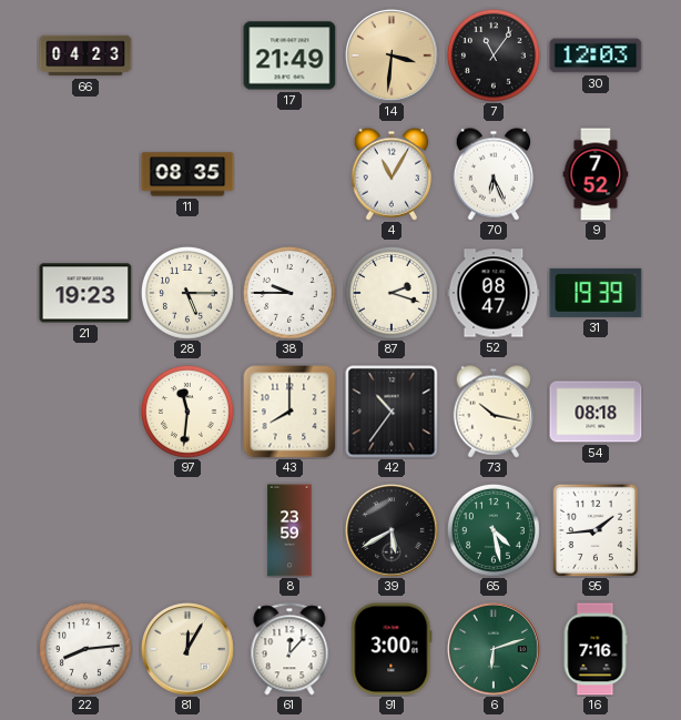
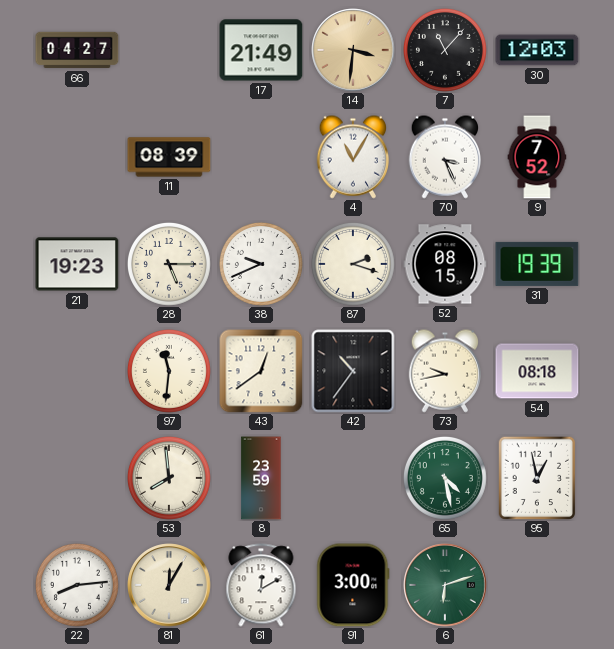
66: 04:23 -> 04:27 (77, 50)
7: 11:06 -> 11:07 (445, 50)
11: 08:35 -> 08:39 (169, 157)
70: 6:26 -> 3:26 (444, 157)
38: 9:45 -> 9:41 (261, 264)
52: 08:47 -> 08:15 (445, 264)
43: 8:00 -> 12:39 (261, 371)
73: 10:17 -> 9:43 (444, 371)
53: none -> 7:59 (169, 478)
39: 5:40 -> none (392, 530)
95: 1:44 -> 12:58 (537, 478)
61: 12:07 -> 12:10 (261, 585)
16: 7:16 -> none (596, 649)
